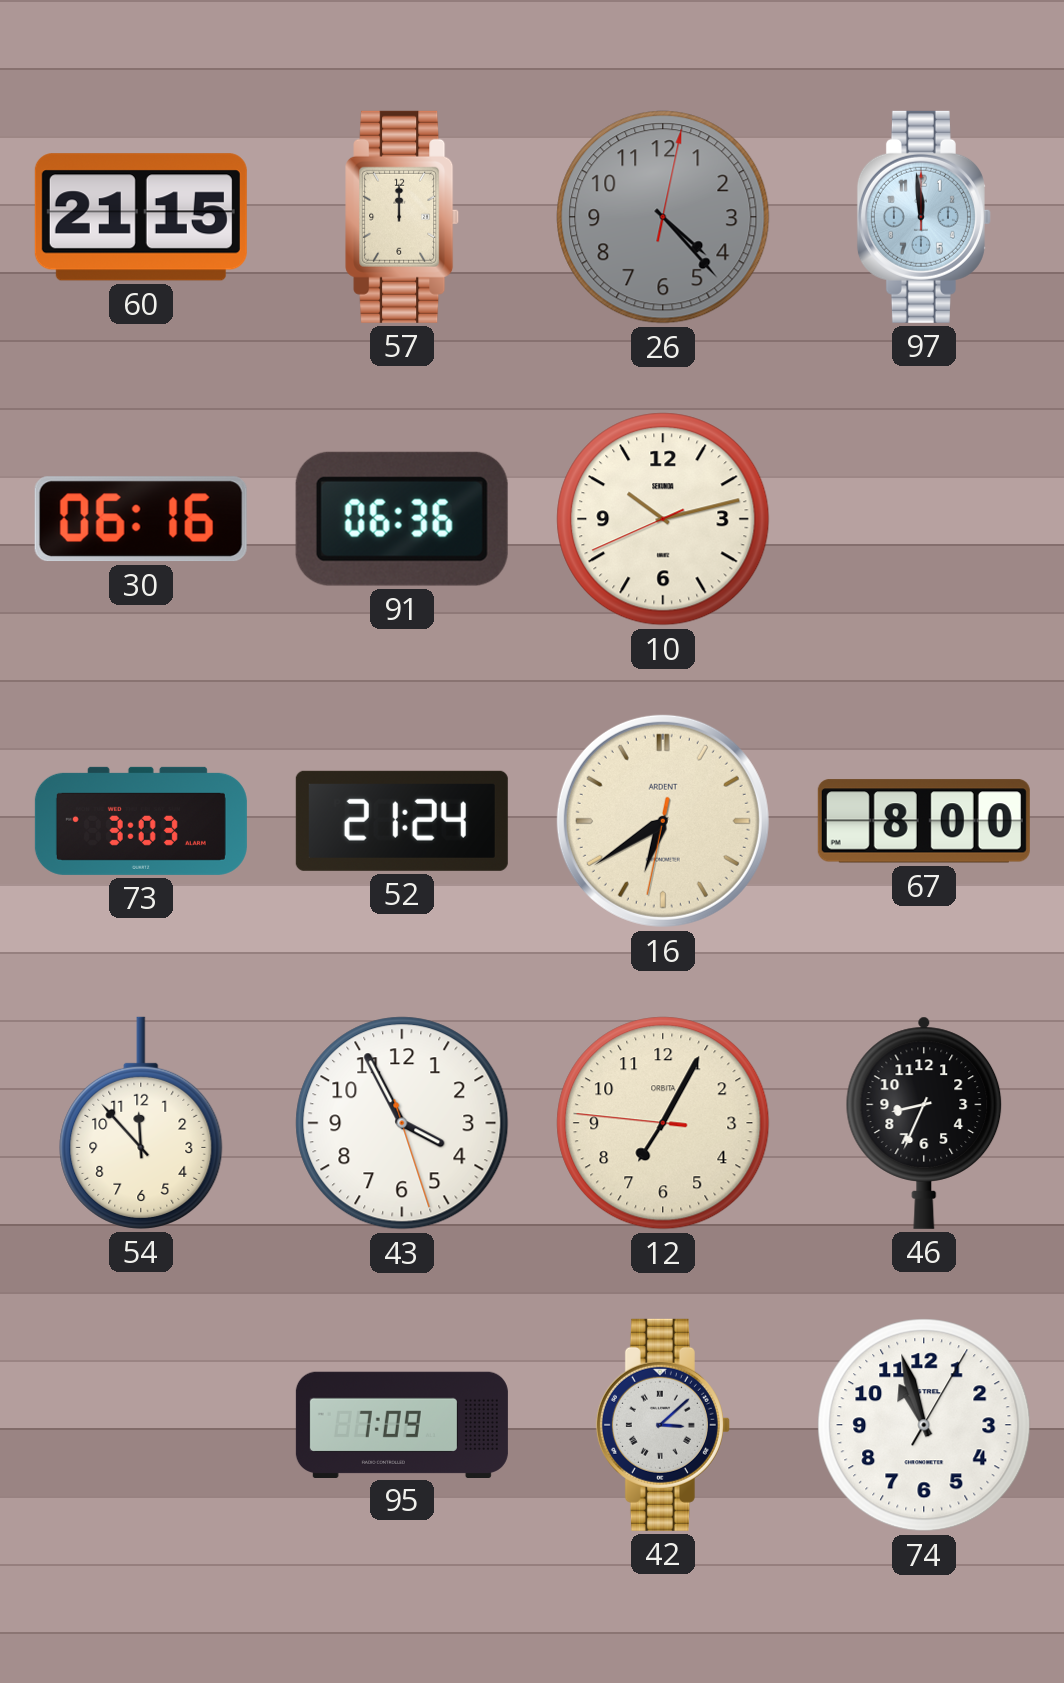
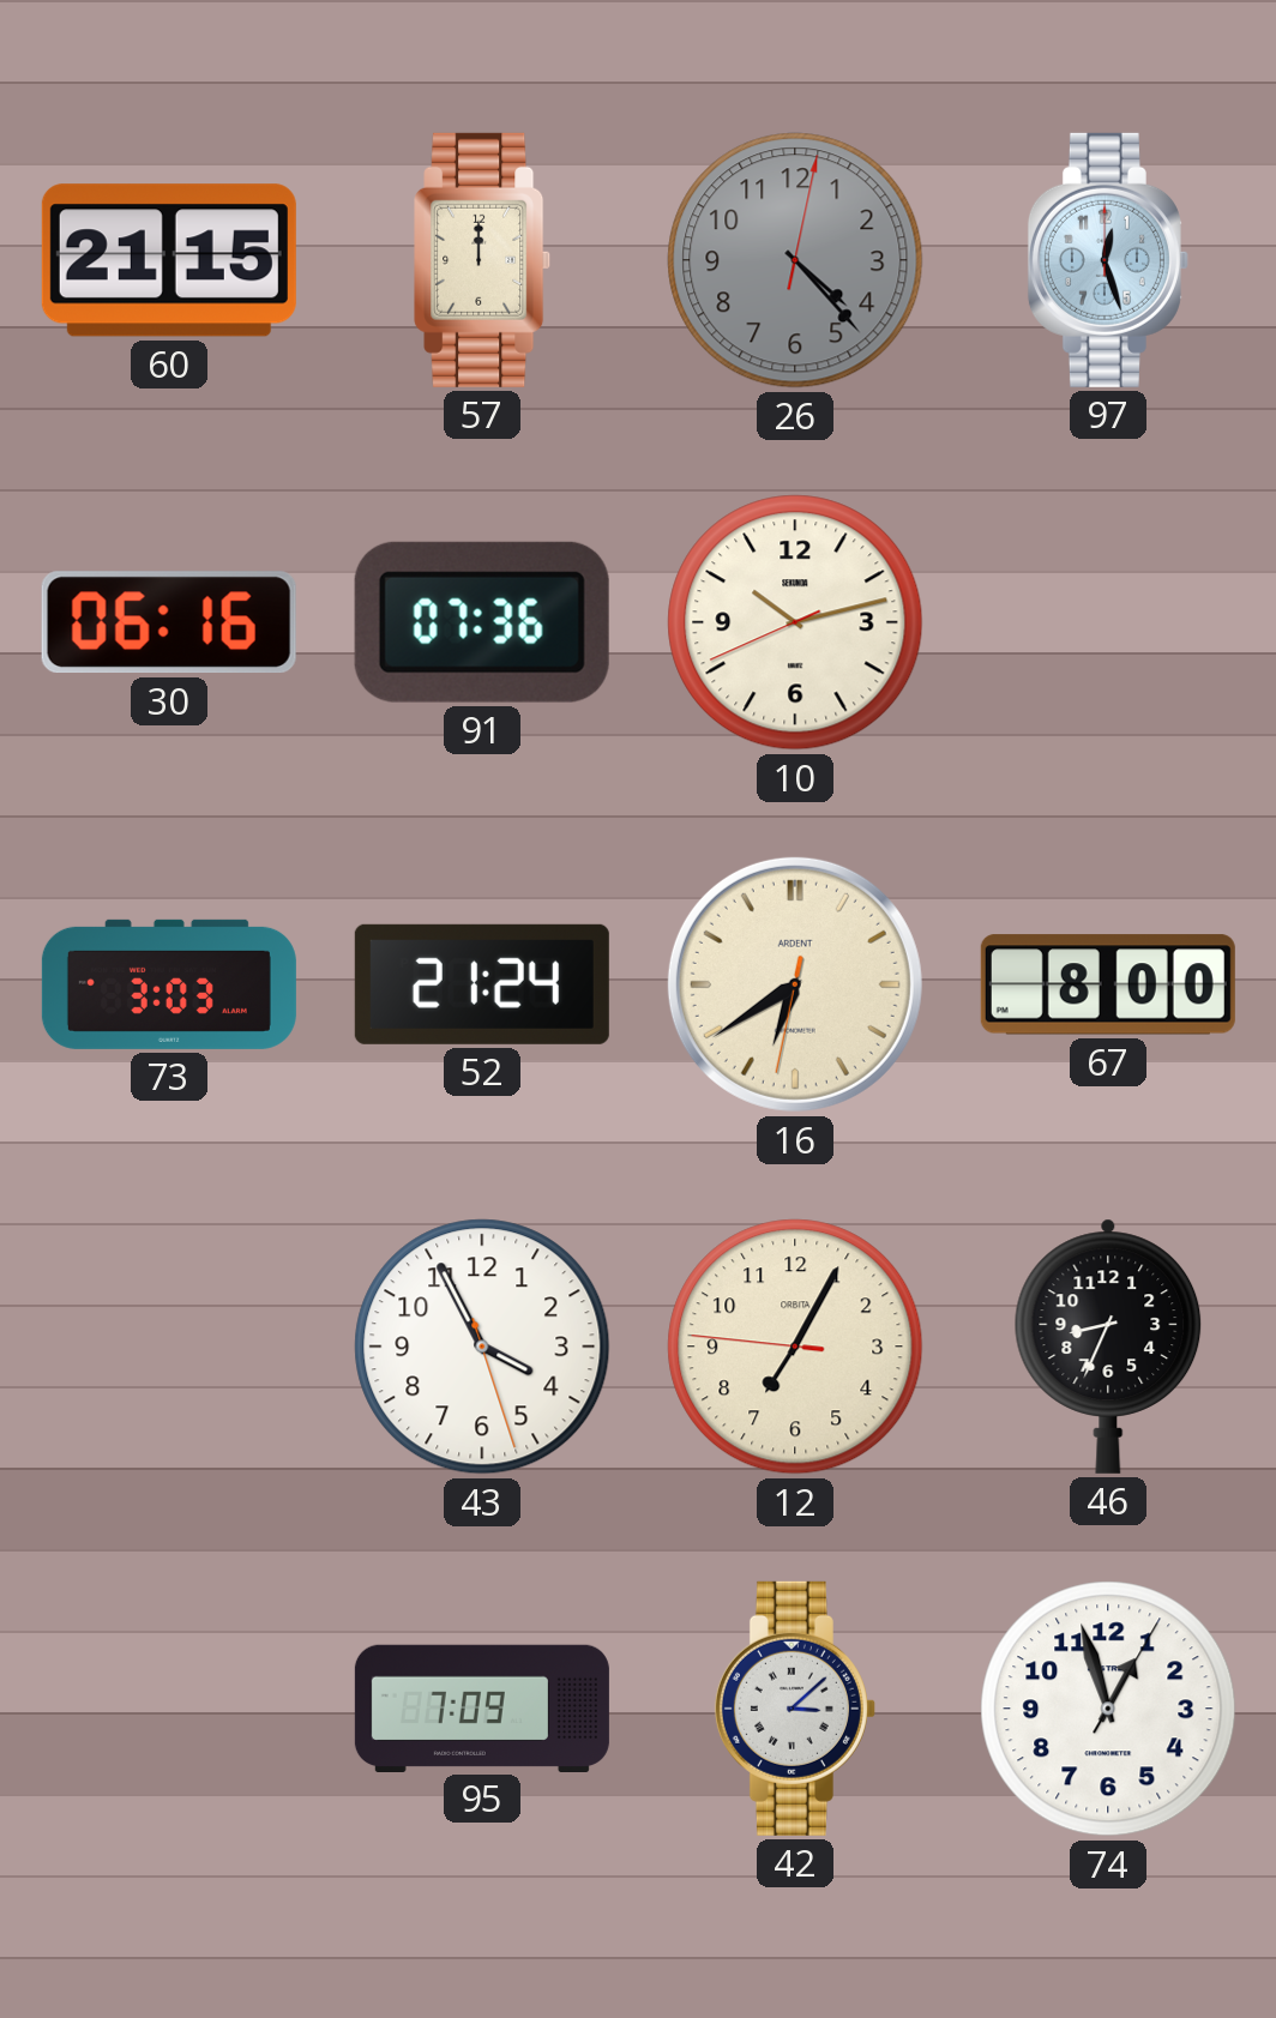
97: 11:59 -> 12:27 (1108, 260)
91: 06:36 -> 07:36 (482, 622)
54: 11:53 -> none (141, 1123)
74: 10:57 -> 12:57 (1108, 1709)
